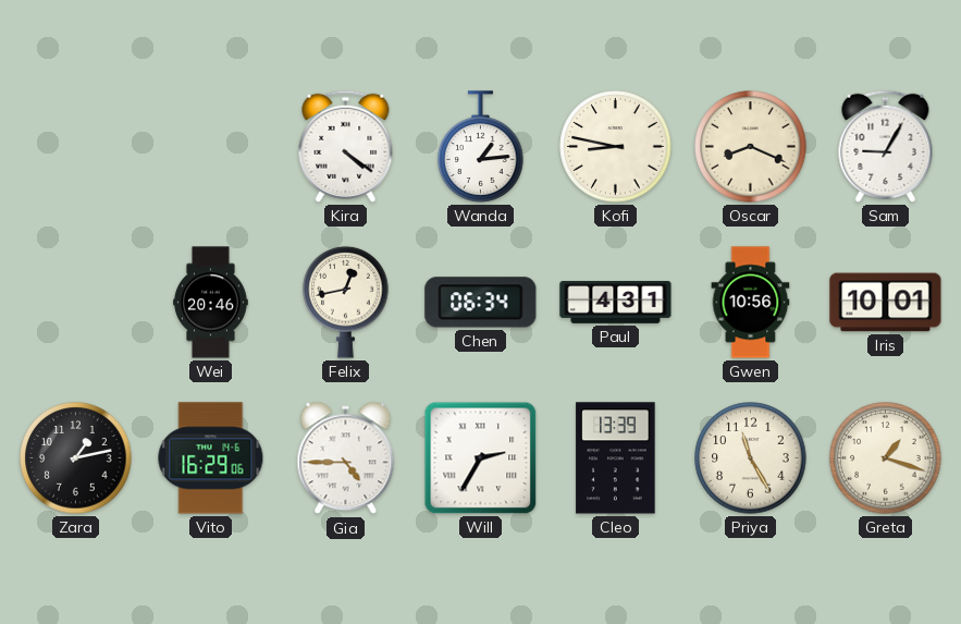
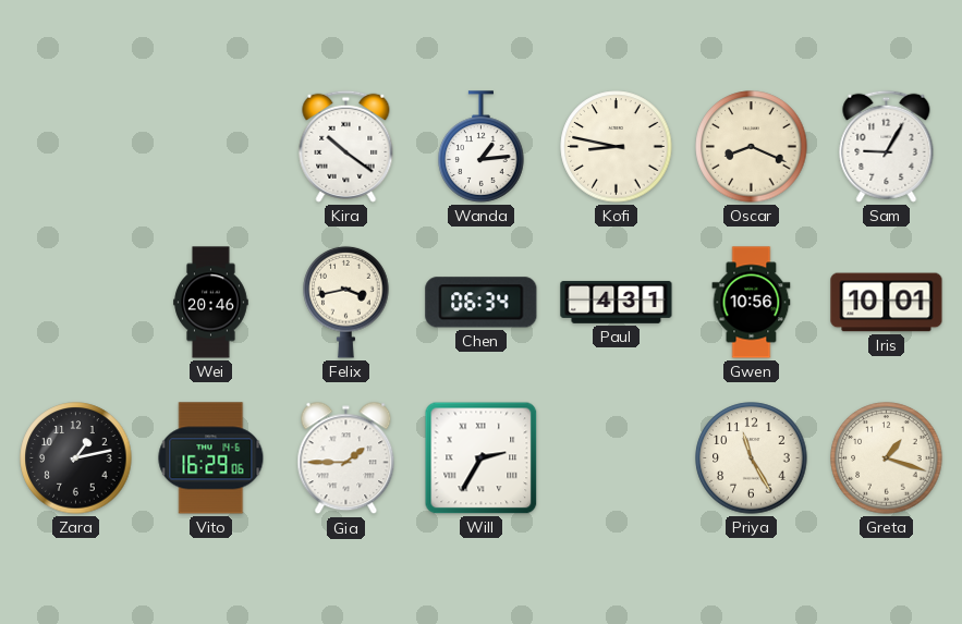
Kira: 4:21 -> 10:21 (346, 146)
Felix: 12:43 -> 3:43 (346, 302)
Gia: 4:45 -> 1:45 (346, 458)
Cleo: 13:39 -> none (616, 458)
